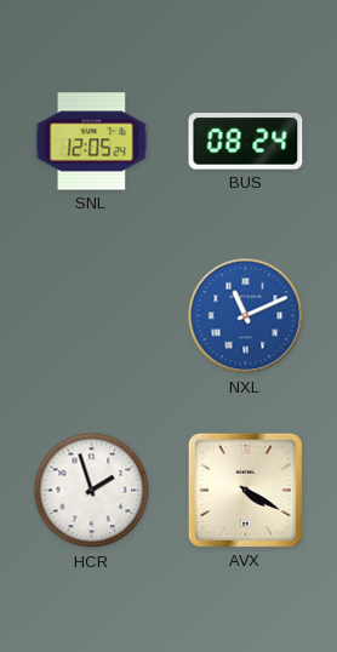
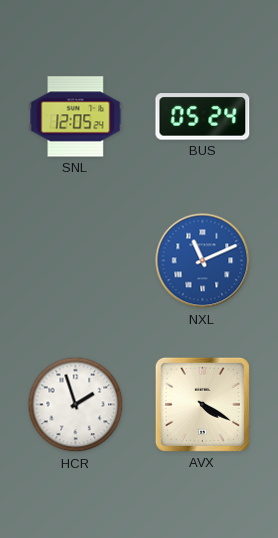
BUS: 08:24 -> 05:24 (203, 117)
